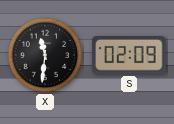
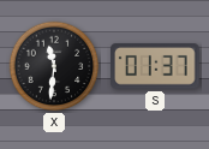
S: 02:09 -> 01:37 (156, 67)
